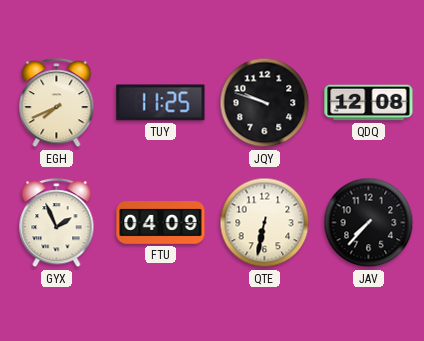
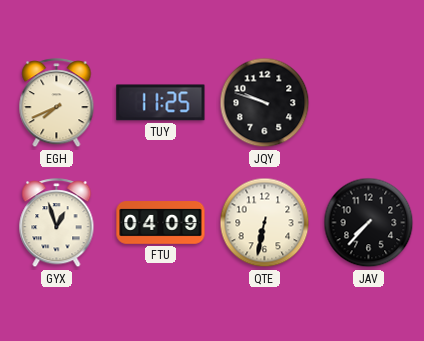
QDQ: 12:08 -> none (369, 103)
GYX: 1:56 -> 12:57 (57, 223)
